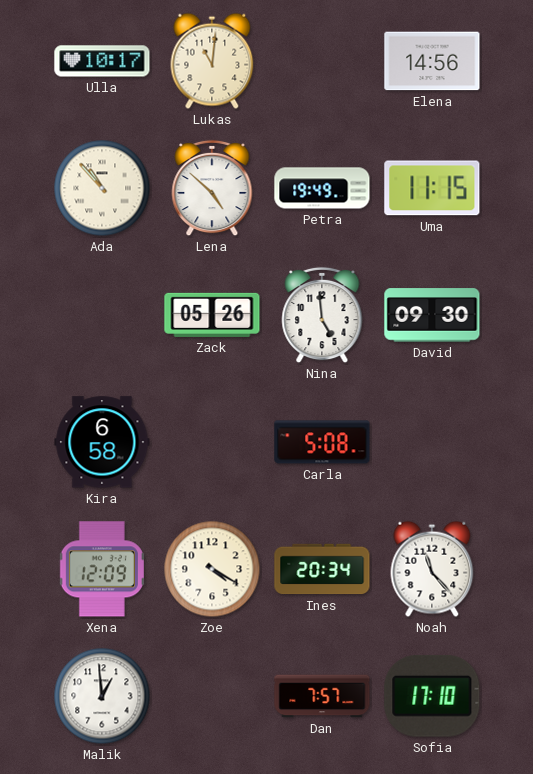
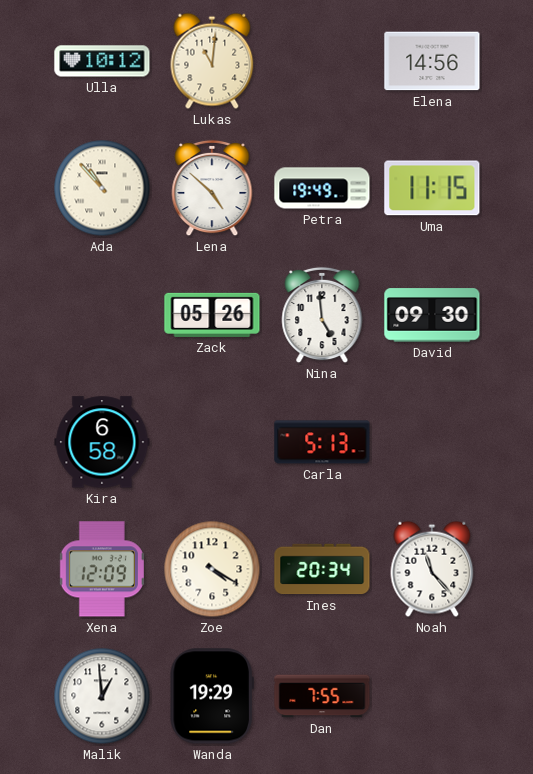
Ulla: 10:17 -> 10:12 (102, 61)
Carla: 5:08 -> 5:13 (322, 442)
Wanda: none -> 19:29 (212, 696)
Dan: 7:57 -> 7:55 (322, 696)
Sofia: 17:10 -> none (432, 696)
